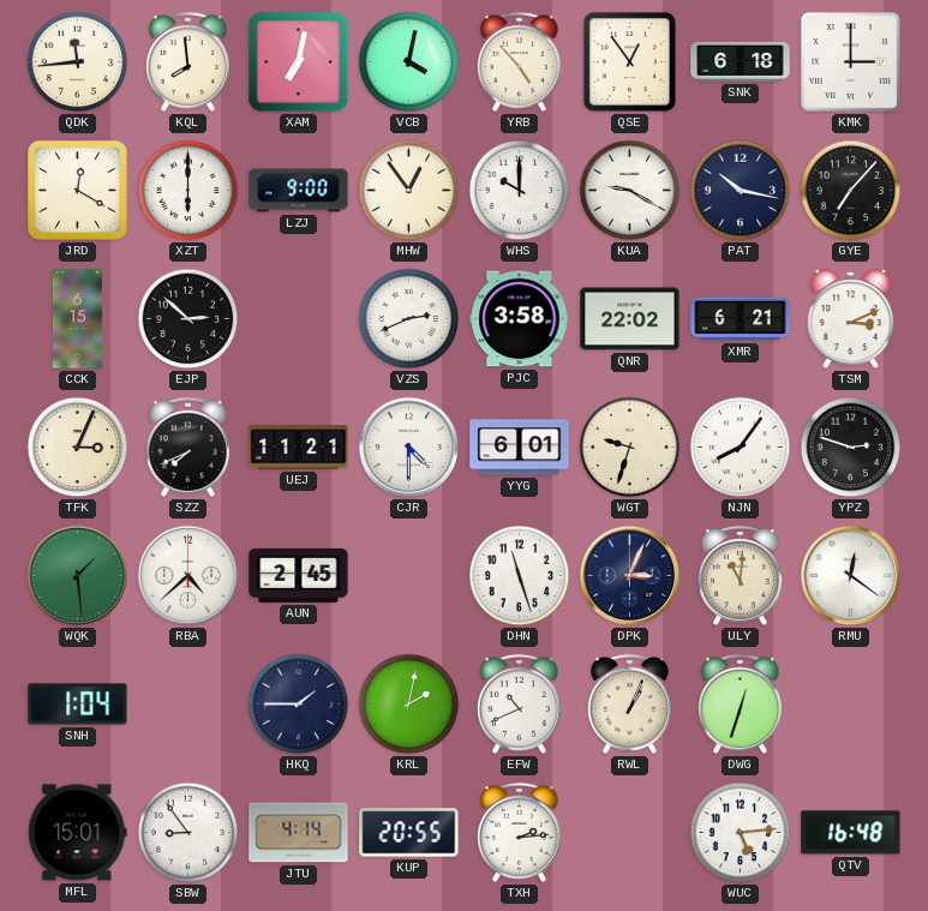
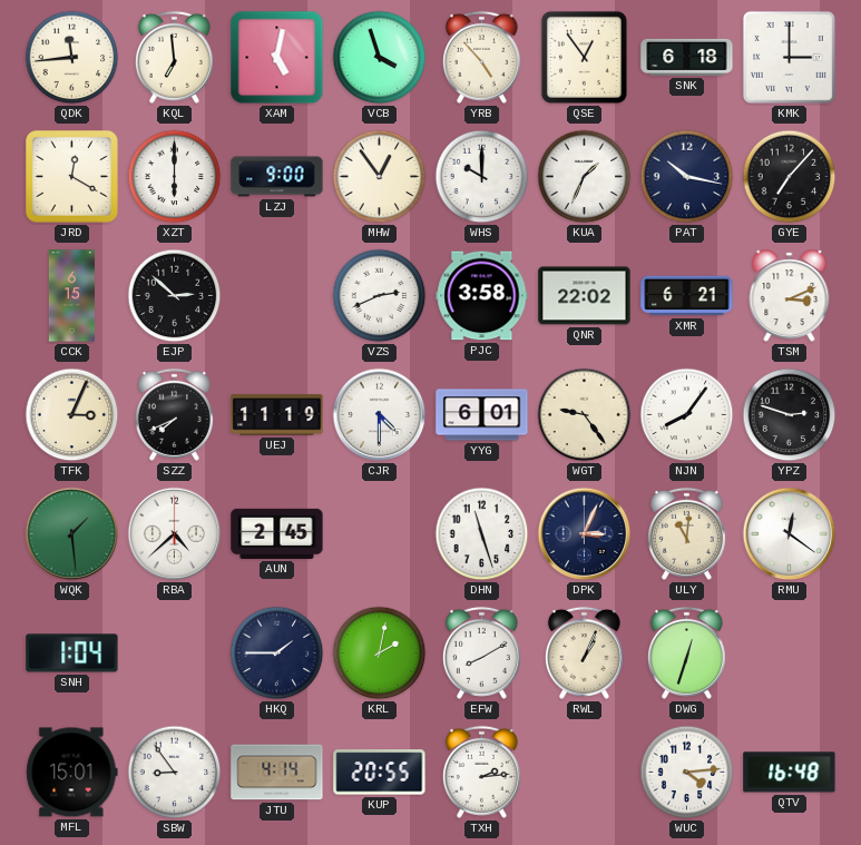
KQL: 7:59 -> 6:59 (174, 57)
XAM: 7:02 -> 5:02 (277, 58)
VCB: 4:02 -> 3:57 (380, 58)
KUA: 9:20 -> 1:34 (585, 177)
UEJ: 11:21 -> 11:19 (277, 415)
WGT: 9:33 -> 9:24 (585, 415)
EFW: 10:41 -> 8:10 (481, 652)
WUC: 5:14 -> 4:14 (687, 773)
